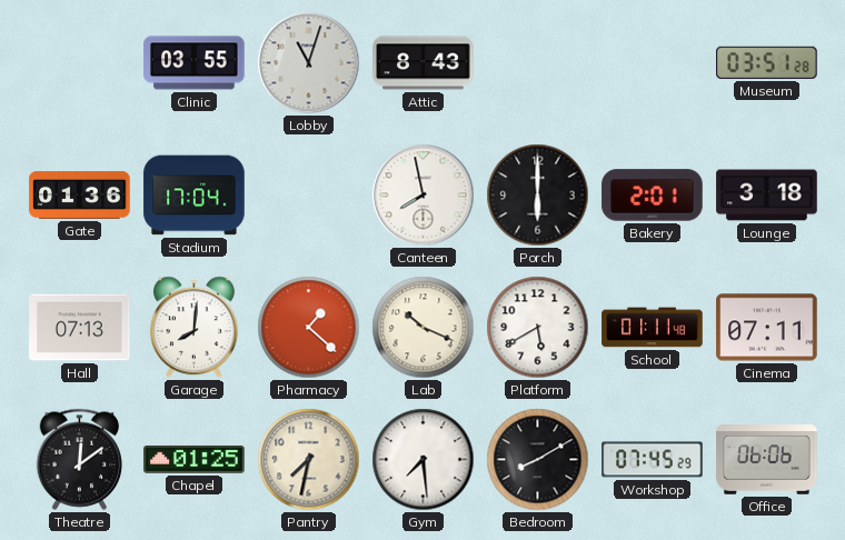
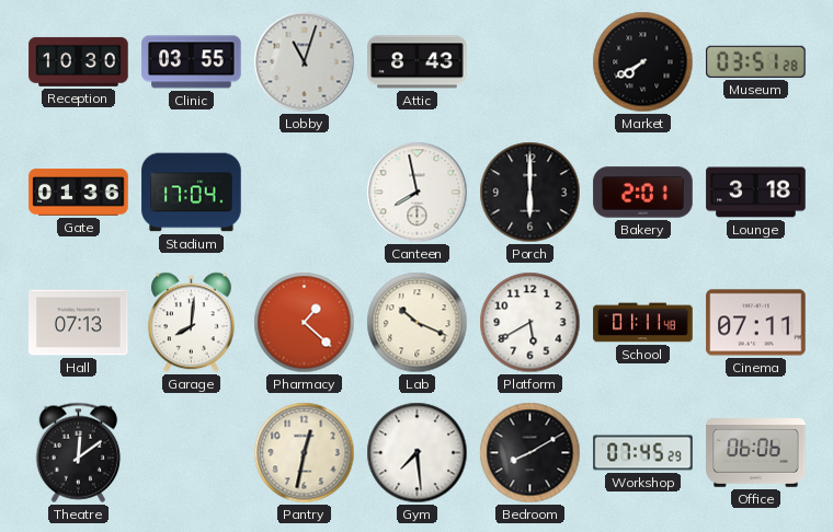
Reception: none -> 10:30 (79, 61)
Market: none -> 7:40 (643, 62)
Chapel: 01:25 -> none (195, 459)
Pantry: 7:32 -> 12:32 (305, 453)
